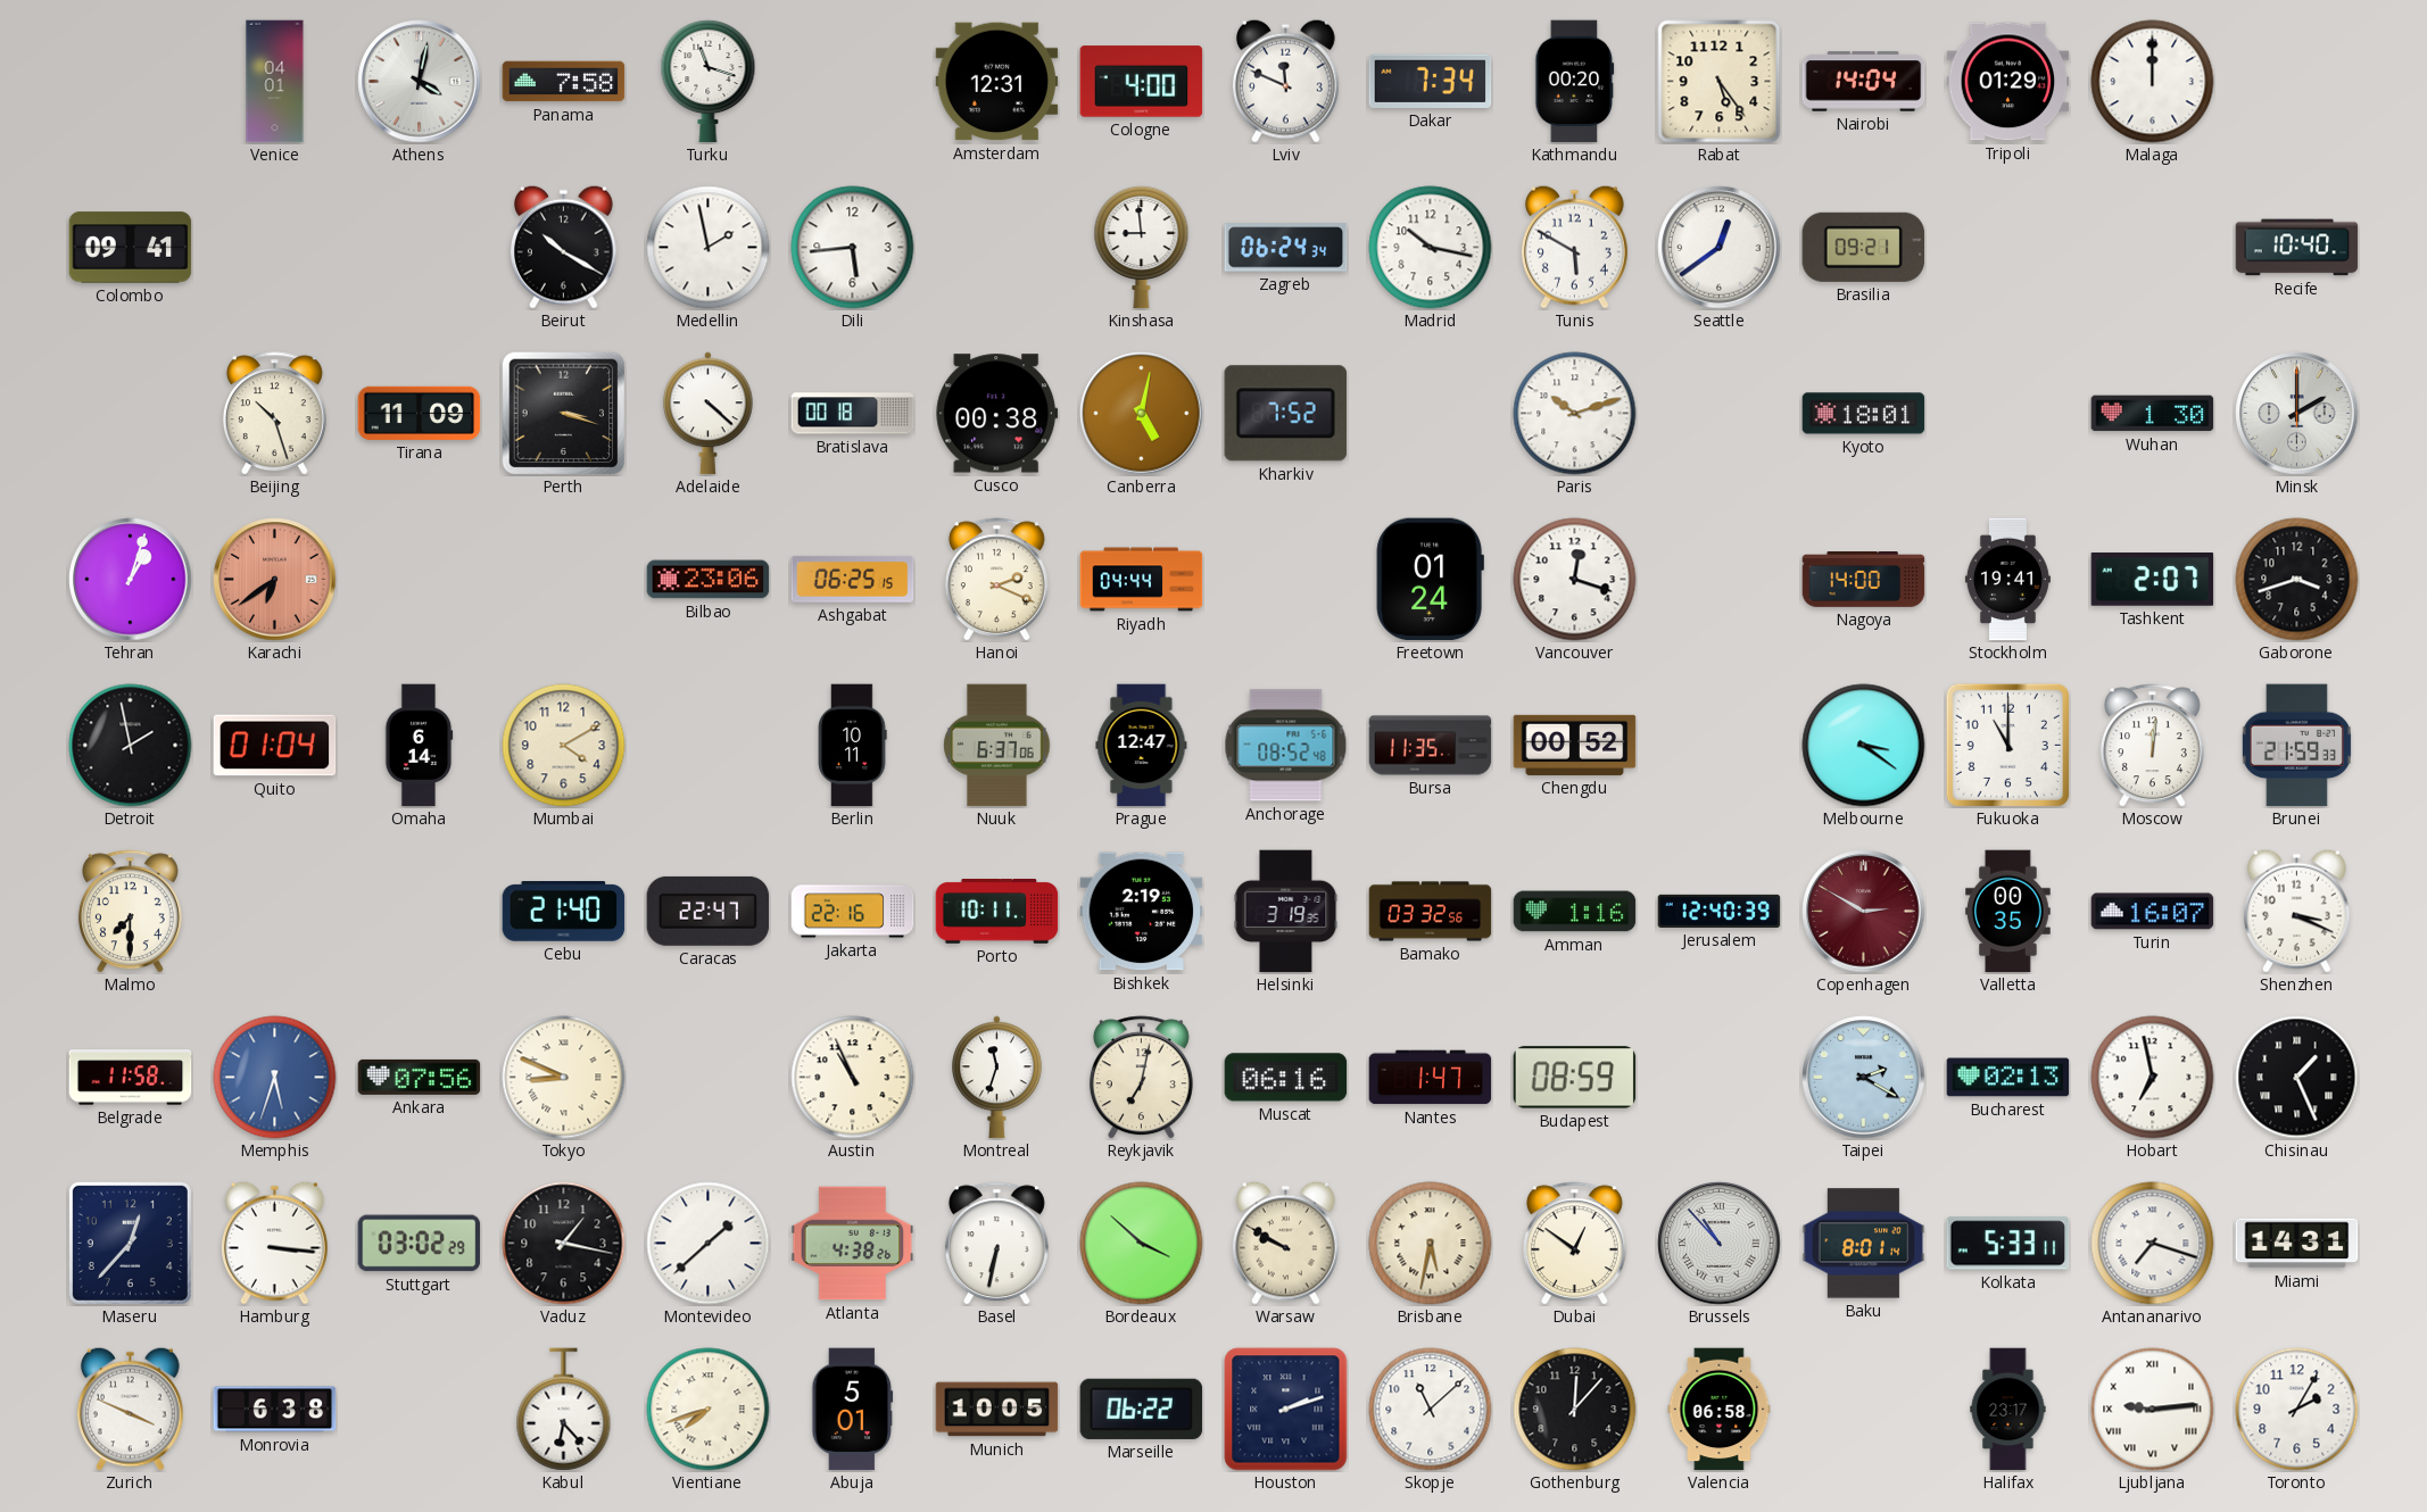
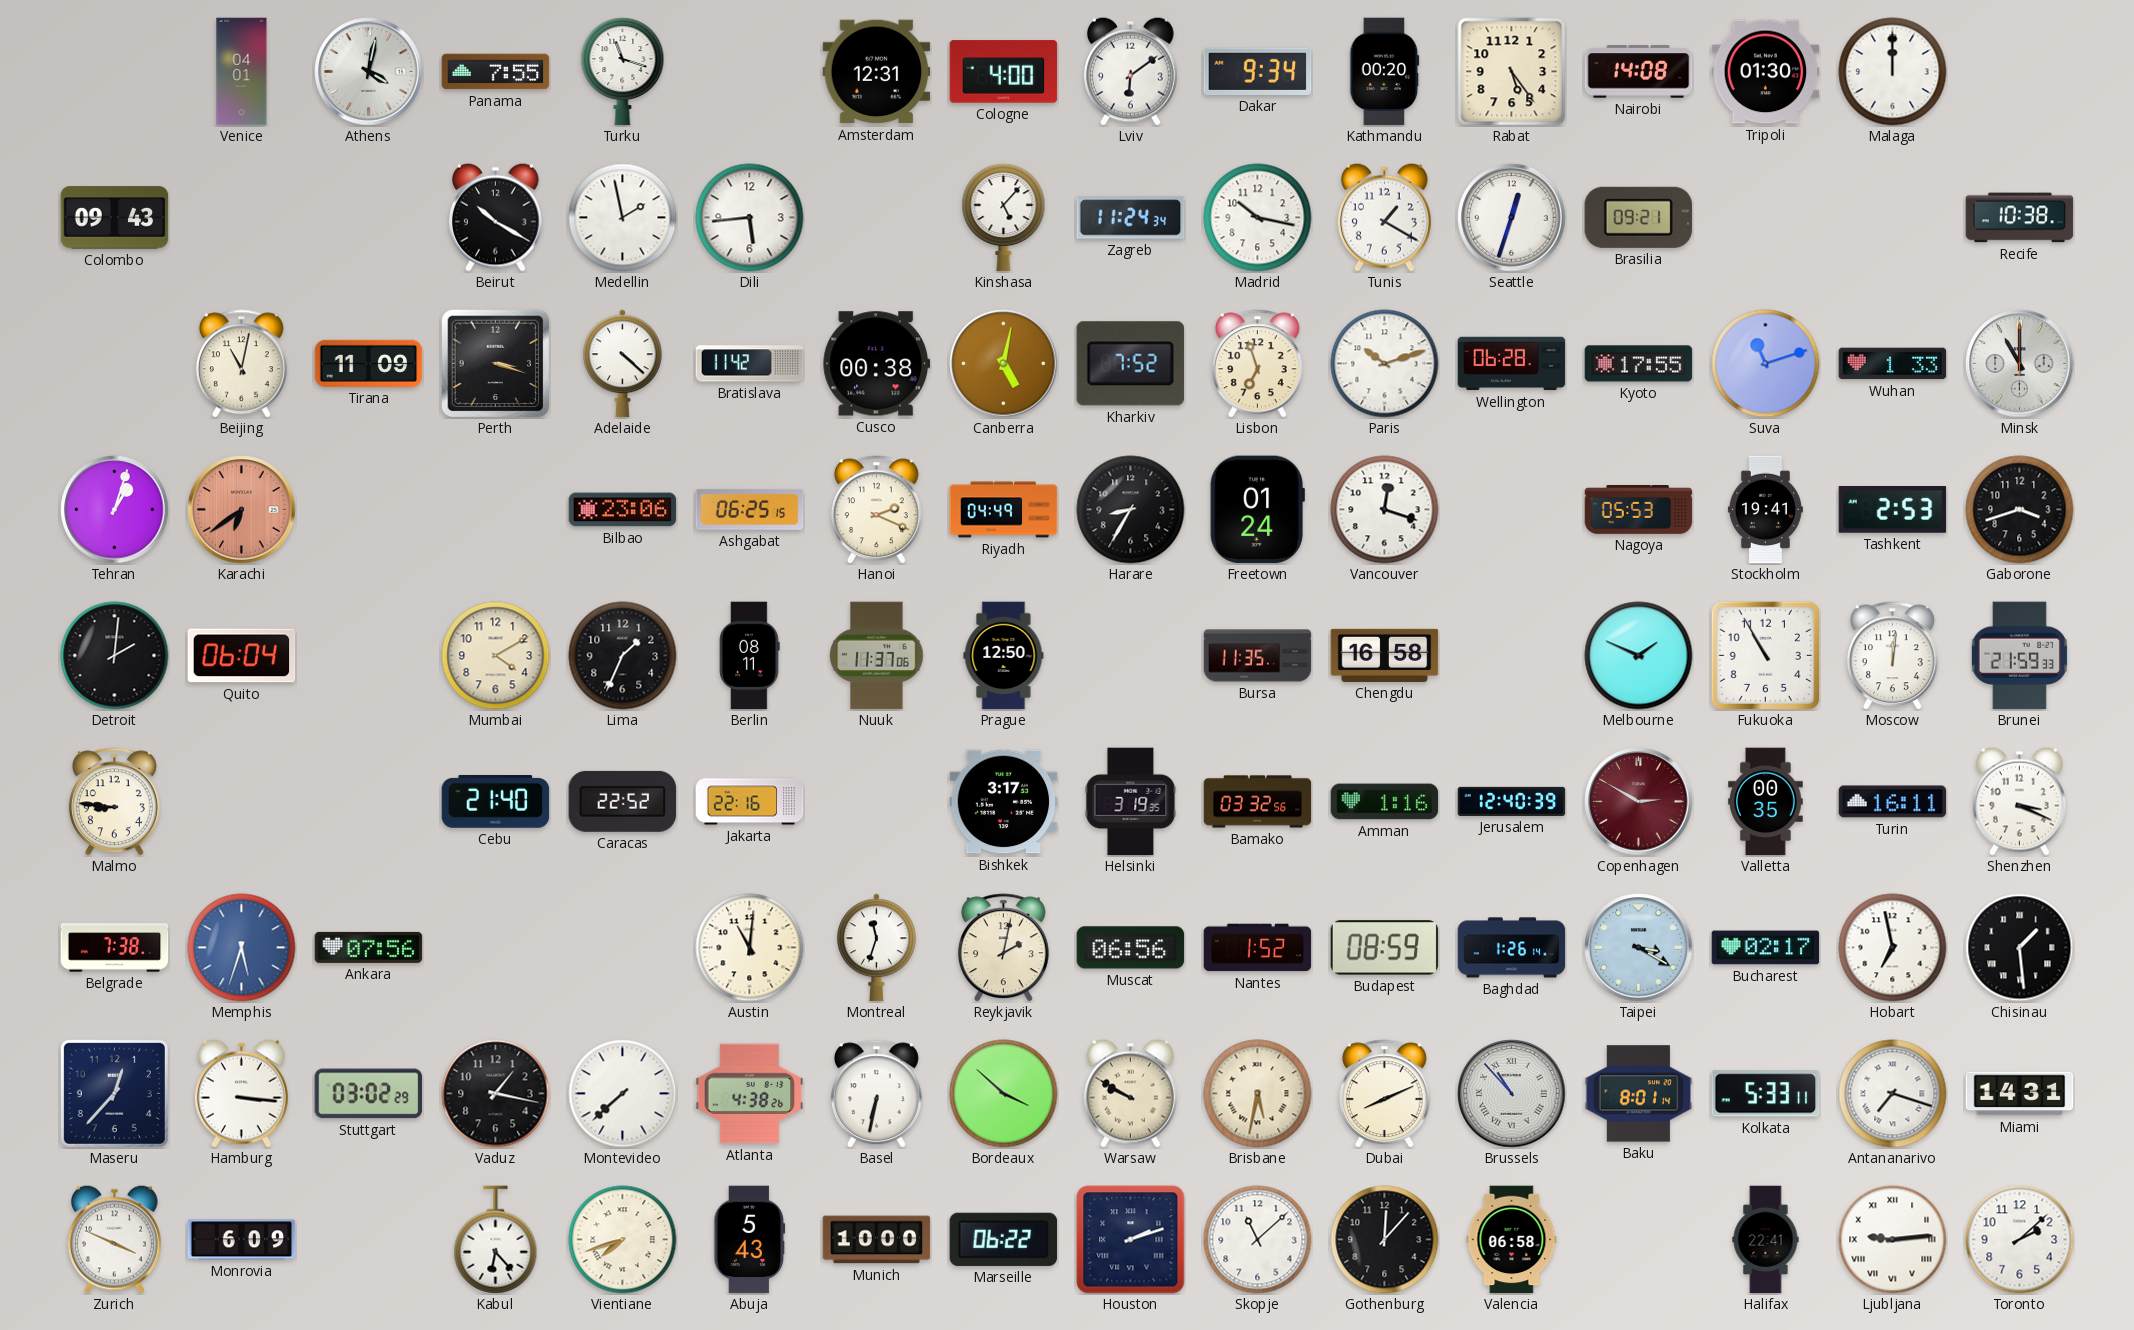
Panama: 7:58 -> 7:55 (496, 72)
Lviv: 11:49 -> 6:09 (1130, 71)
Dakar: 7:34 -> 9:34 (1258, 71)
Nairobi: 14:04 -> 14:08 (1639, 72)
Tripoli: 01:29 -> 01:30 (1766, 72)
Colombo: 09:41 -> 09:43 (115, 218)
Kinshasa: 8:59 -> 5:07 (1004, 218)
Zagreb: 06:24 -> 11:24 (1131, 218)
Tunis: 5:50 -> 1:20 (1384, 217)
Seattle: 12:39 -> 12:33 (1512, 218)
Recife: 10:40 -> 10:38 (2020, 218)
Beijing: 10:27 -> 11:02 (241, 364)
Bratislava: 00:18 -> 11:42 (750, 364)
Lisbon: none -> 6:57 (1257, 364)
Wellington: none -> 06:28 (1512, 364)
Kyoto: 18:01 -> 17:55 (1639, 364)
Suva: none -> 11:12 (1766, 364)
Wuhan: 1:30 -> 1:33 (1893, 364)
Minsk: 2:00 -> 11:00 (2020, 364)
Riyadh: 04:44 -> 04:49 (1004, 510)
Harare: none -> 8:35 (1131, 510)
Nagoya: 14:00 -> 05:53 (1639, 510)
Tashkent: 2:07 -> 2:53 (1893, 510)
Detroit: 1:58 -> 2:01 (115, 656)
Quito: 01:04 -> 06:04 (242, 656)
Omaha: 6:14 -> none (419, 746)
Lima: none -> 1:34 (623, 656)
Berlin: 10:11 -> 08:11 (749, 656)
Nuuk: 6:37 -> 11:37 (877, 656)
Prague: 12:47 -> 12:50 (1004, 656)
Anchorage: 08:52 -> none (1286, 746)
Chengdu: 00:52 -> 16:58 (1385, 655)
Melbourne: 3:21 -> 1:49 (1639, 656)
Fukuoka: 11:00 -> 10:55 (1765, 655)
Malmo: 7:30 -> 8:46 (114, 802)
Caracas: 22:47 -> 22:52 (623, 801)
Porto: 10:11 -> none (997, 912)
Bishkek: 2:19 -> 3:17 (1004, 802)
Turin: 16:07 -> 16:11 (1893, 802)
Belgrade: 11:58 -> 7:38 (115, 948)
Tokyo: 8:49 -> none (564, 1078)
Austin: 10:56 -> 11:01 (750, 948)
Reykjavik: 7:02 -> 2:02 (1003, 948)
Muscat: 06:16 -> 06:56 (1131, 948)
Nantes: 1:47 -> 1:52 (1258, 948)
Baghdad: none -> 1:26 (1512, 948)
Taipei: 2:20 -> 3:20 (1639, 948)
Bucharest: 02:13 -> 02:17 (1766, 948)
Chisinau: 1:26 -> 1:29 (2020, 948)
Montevideo: 1:38 -> 7:38 (623, 1094)
Dubai: 12:51 -> 8:11 (1384, 1094)
Monrovia: 6:38 -> 6:09 (242, 1240)
Abuja: 5:01 -> 5:43 (750, 1240)
Munich: 10:05 -> 10:00 (877, 1240)
Halifax: 23:17 -> 22:41 (1766, 1240)
Toronto: 2:05 -> 2:08 (2020, 1240)
